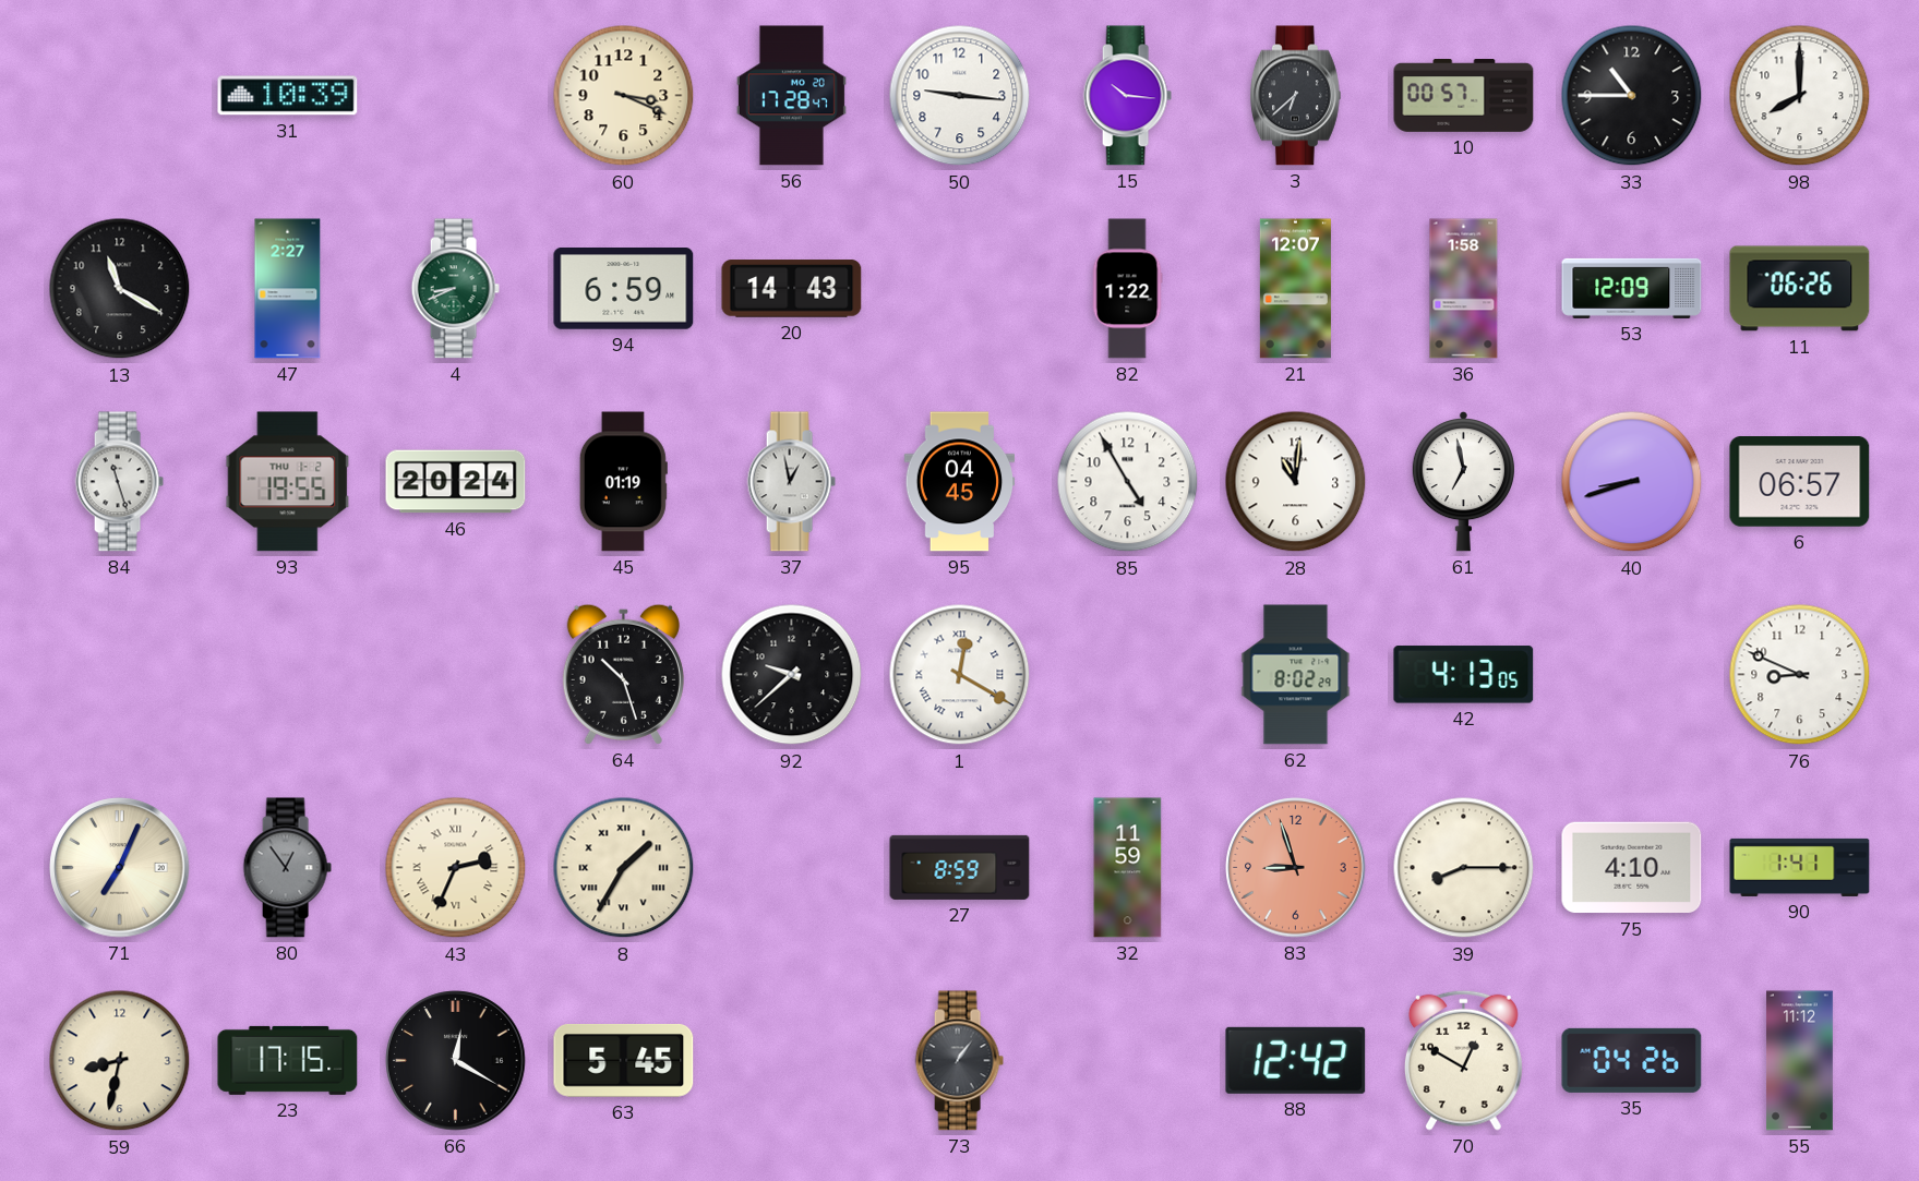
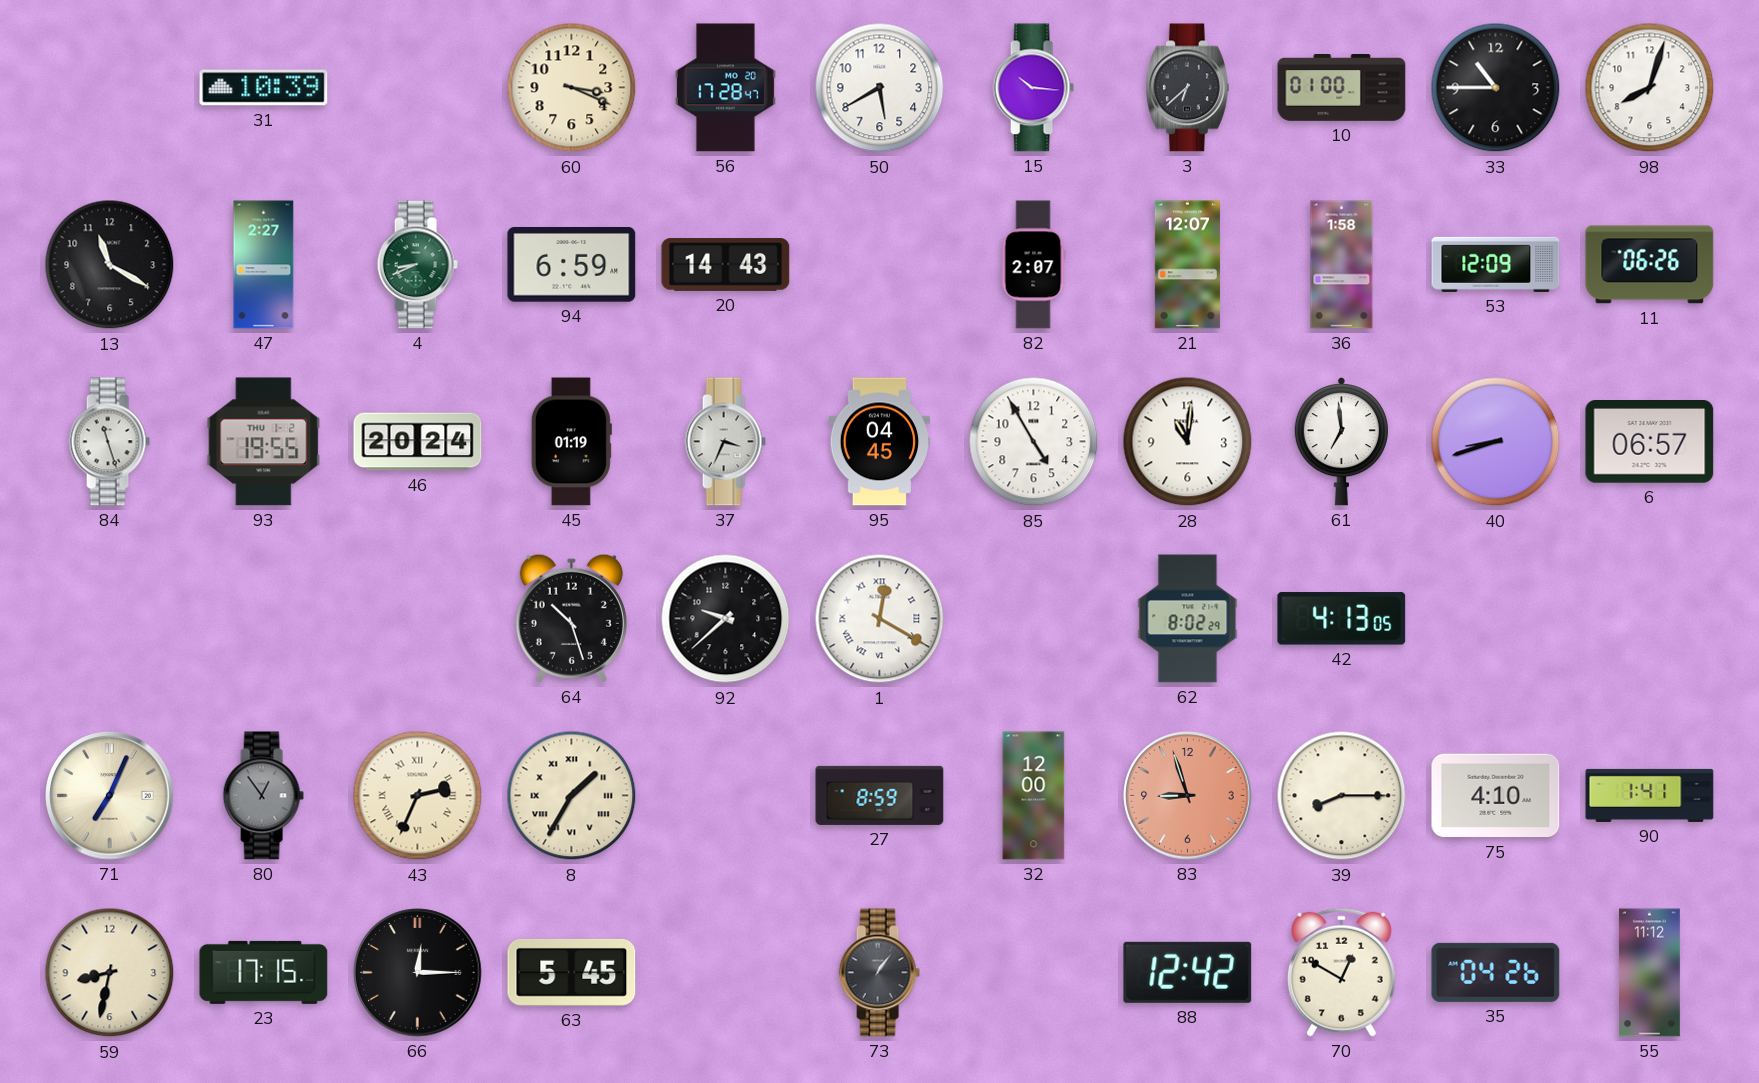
50: 9:16 -> 5:40 (880, 88)
10: 00:57 -> 01:00 (1342, 88)
98: 8:00 -> 8:03 (1650, 88)
82: 1:22 -> 2:07 (1033, 265)
37: 12:58 -> 3:34 (725, 442)
61: 6:58 -> 6:59 (1341, 442)
76: 8:49 -> none (1800, 675)
32: 11:59 -> 12:00 (1034, 796)
66: 12:20 -> 12:15 (418, 973)
